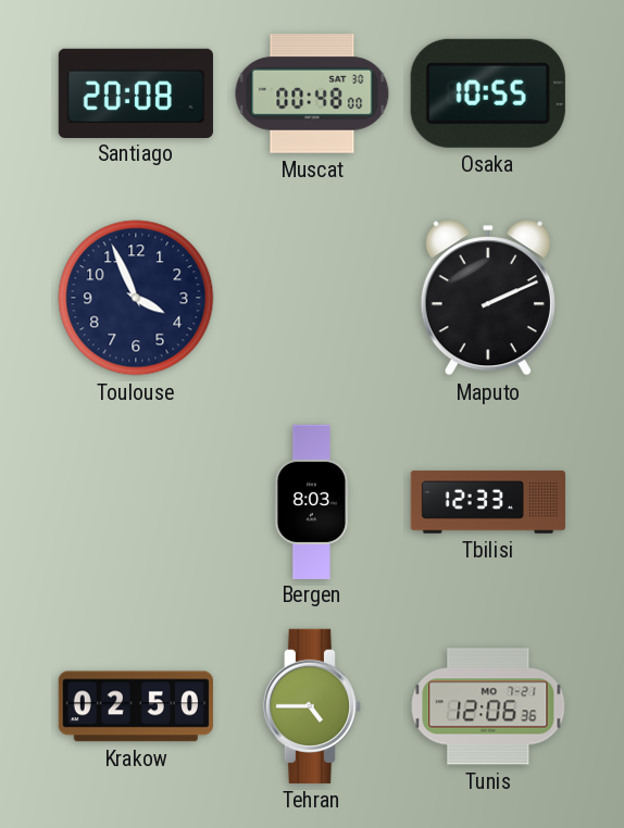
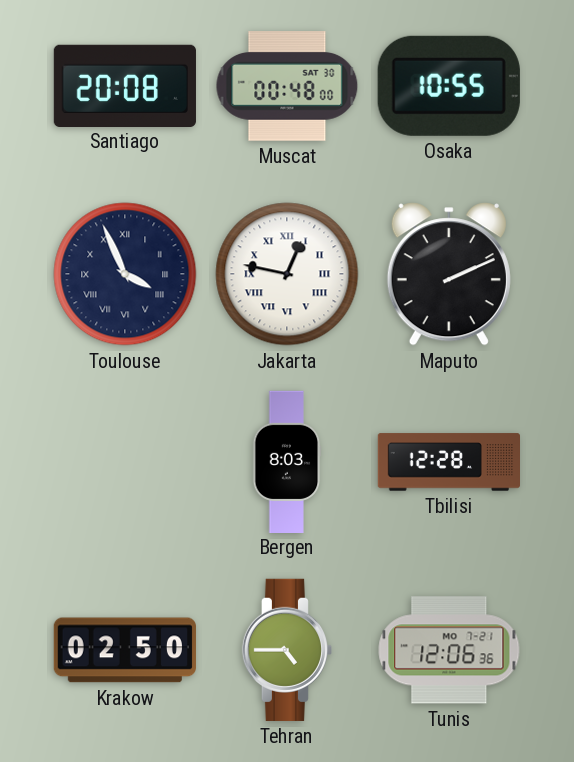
Toulouse numerals: Arabic -> Roman (125, 274)
Jakarta: none -> 12:47 (287, 274)
Tbilisi: 12:33 -> 12:28 (448, 462)
